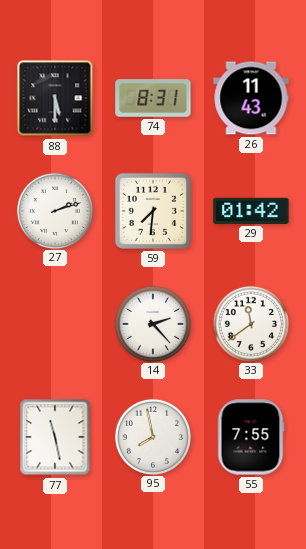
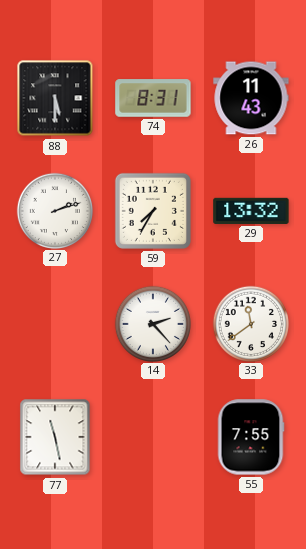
59: 7:31 -> 7:35 (153, 211)
29: 01:42 -> 13:32 (251, 211)
95: 7:58 -> none (152, 436)
